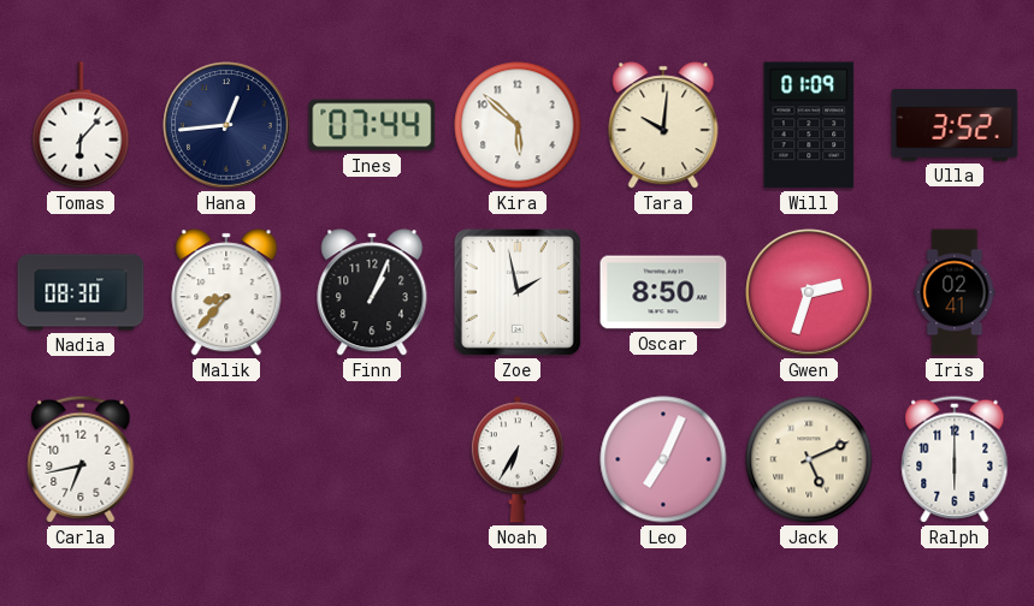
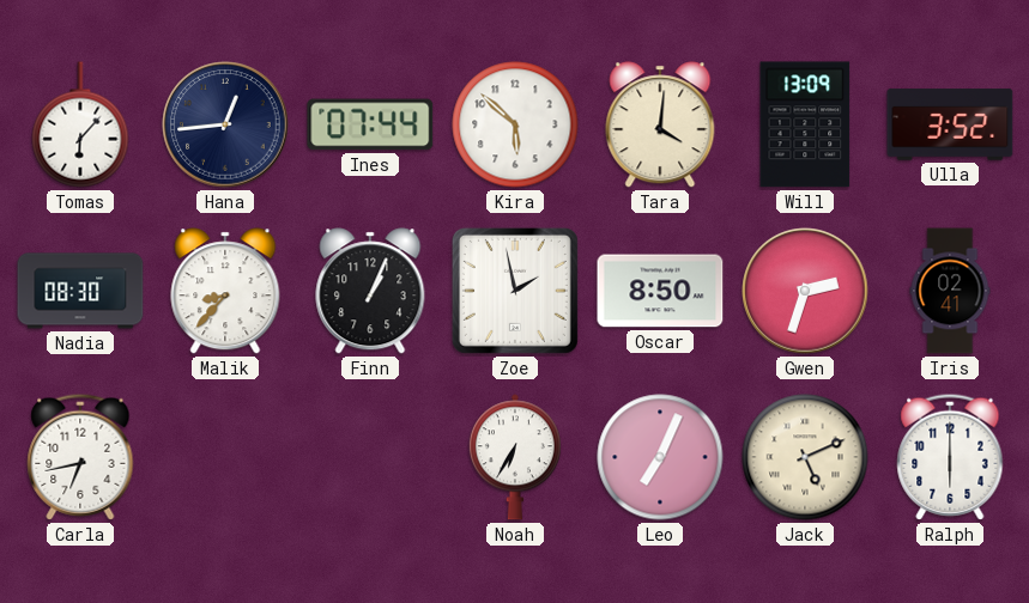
Tara: 10:01 -> 4:01 (660, 124)
Will: 01:09 -> 13:09 (805, 124)
